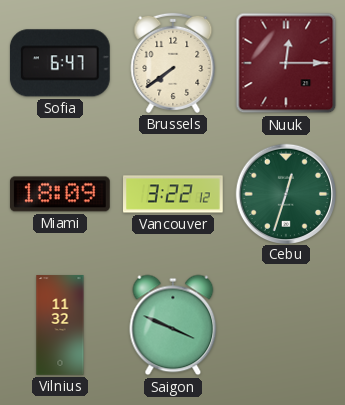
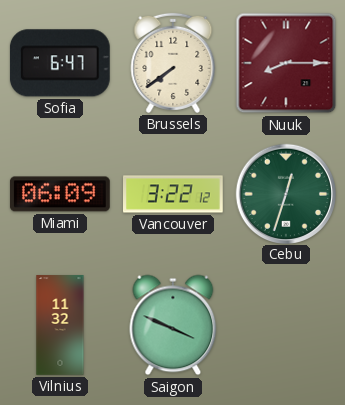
Nuuk: 12:15 -> 8:15 (286, 63)
Miami: 18:09 -> 06:09 (60, 194)
